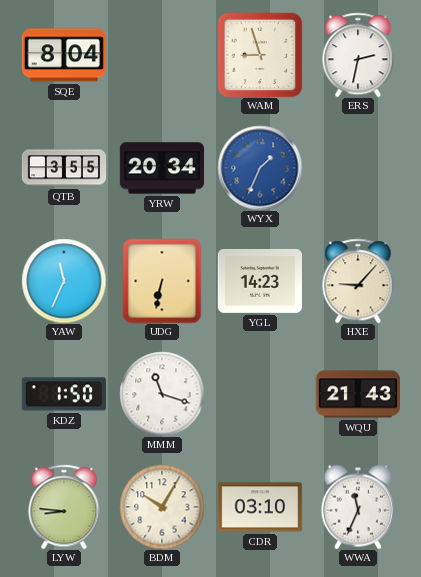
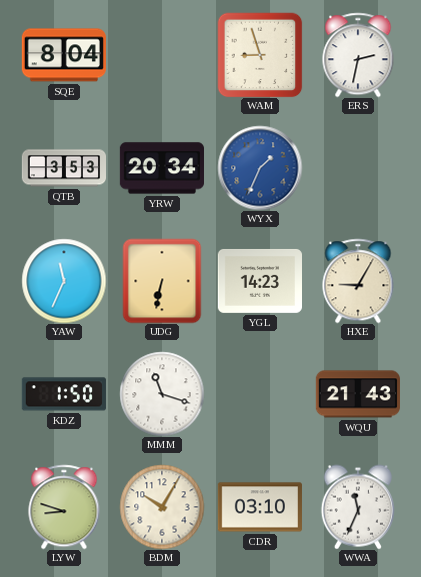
QTB: 3:55 -> 3:53 (64, 168)
HXE: 9:07 -> 9:05 (358, 281)
LYW: 8:46 -> 8:48 (64, 507)
